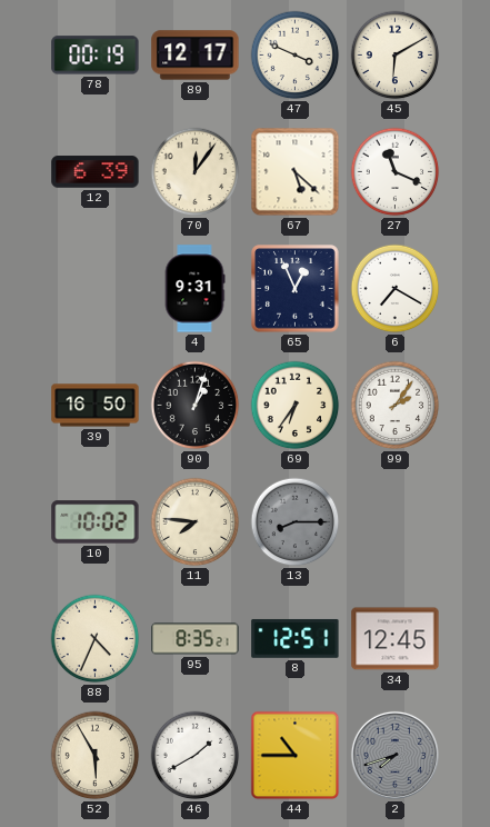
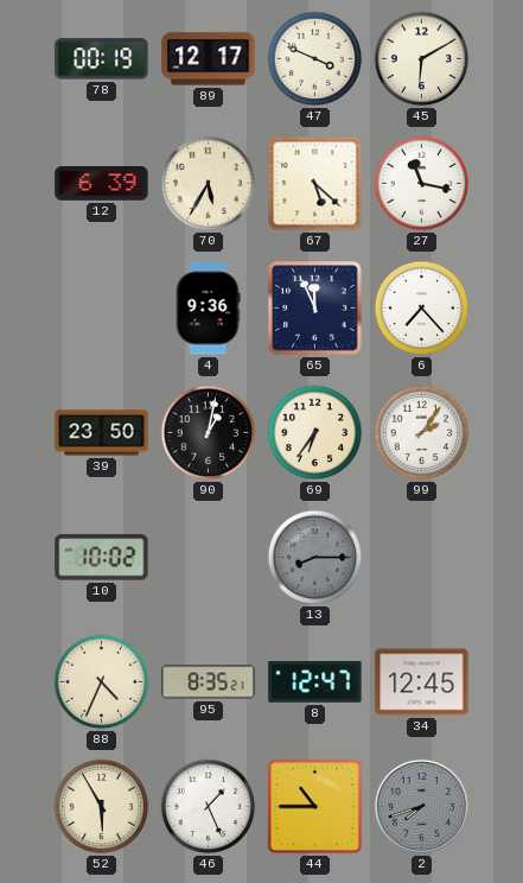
70: 12:06 -> 5:35 (209, 184)
27: 11:19 -> 11:17 (422, 184)
4: 9:31 -> 9:36 (208, 309)
65: 12:56 -> 11:56 (315, 309)
6: 7:20 -> 7:23 (422, 309)
39: 16:50 -> 23:50 (102, 433)
90: 1:03 -> 1:02 (209, 433)
11: 7:46 -> none (196, 522)
8: 12:51 -> 12:47 (315, 681)
46: 1:40 -> 1:26 (209, 807)
